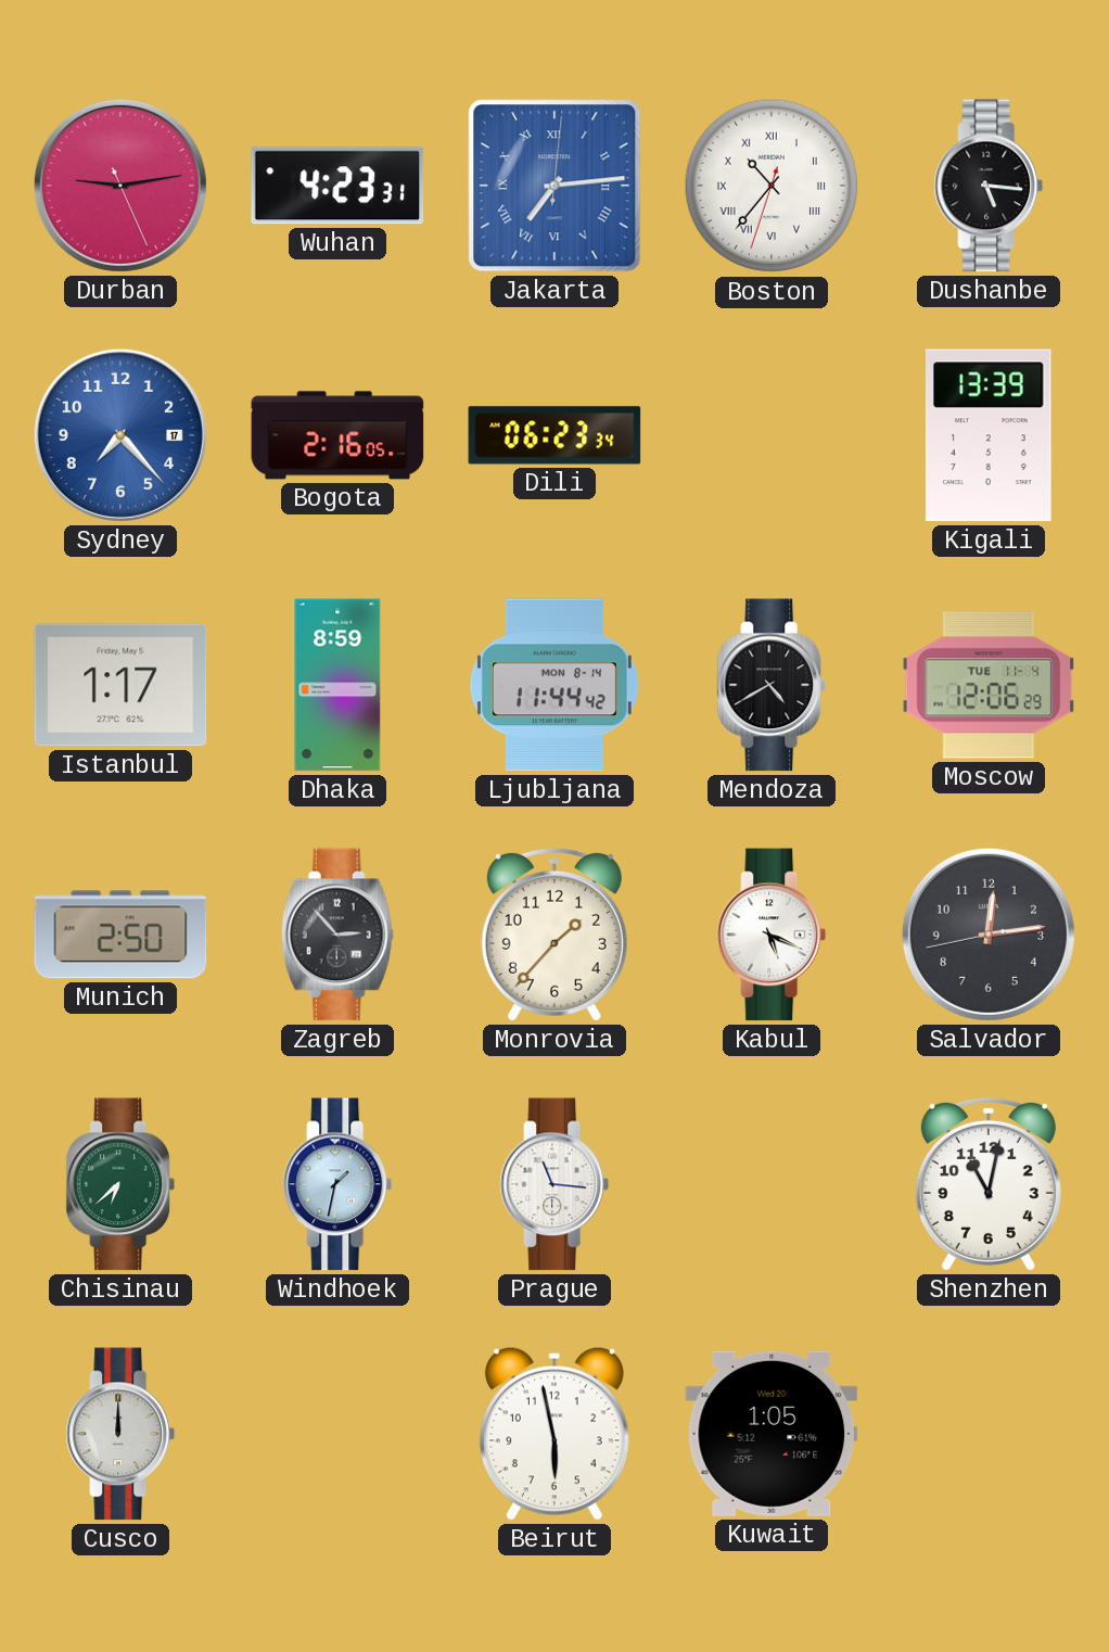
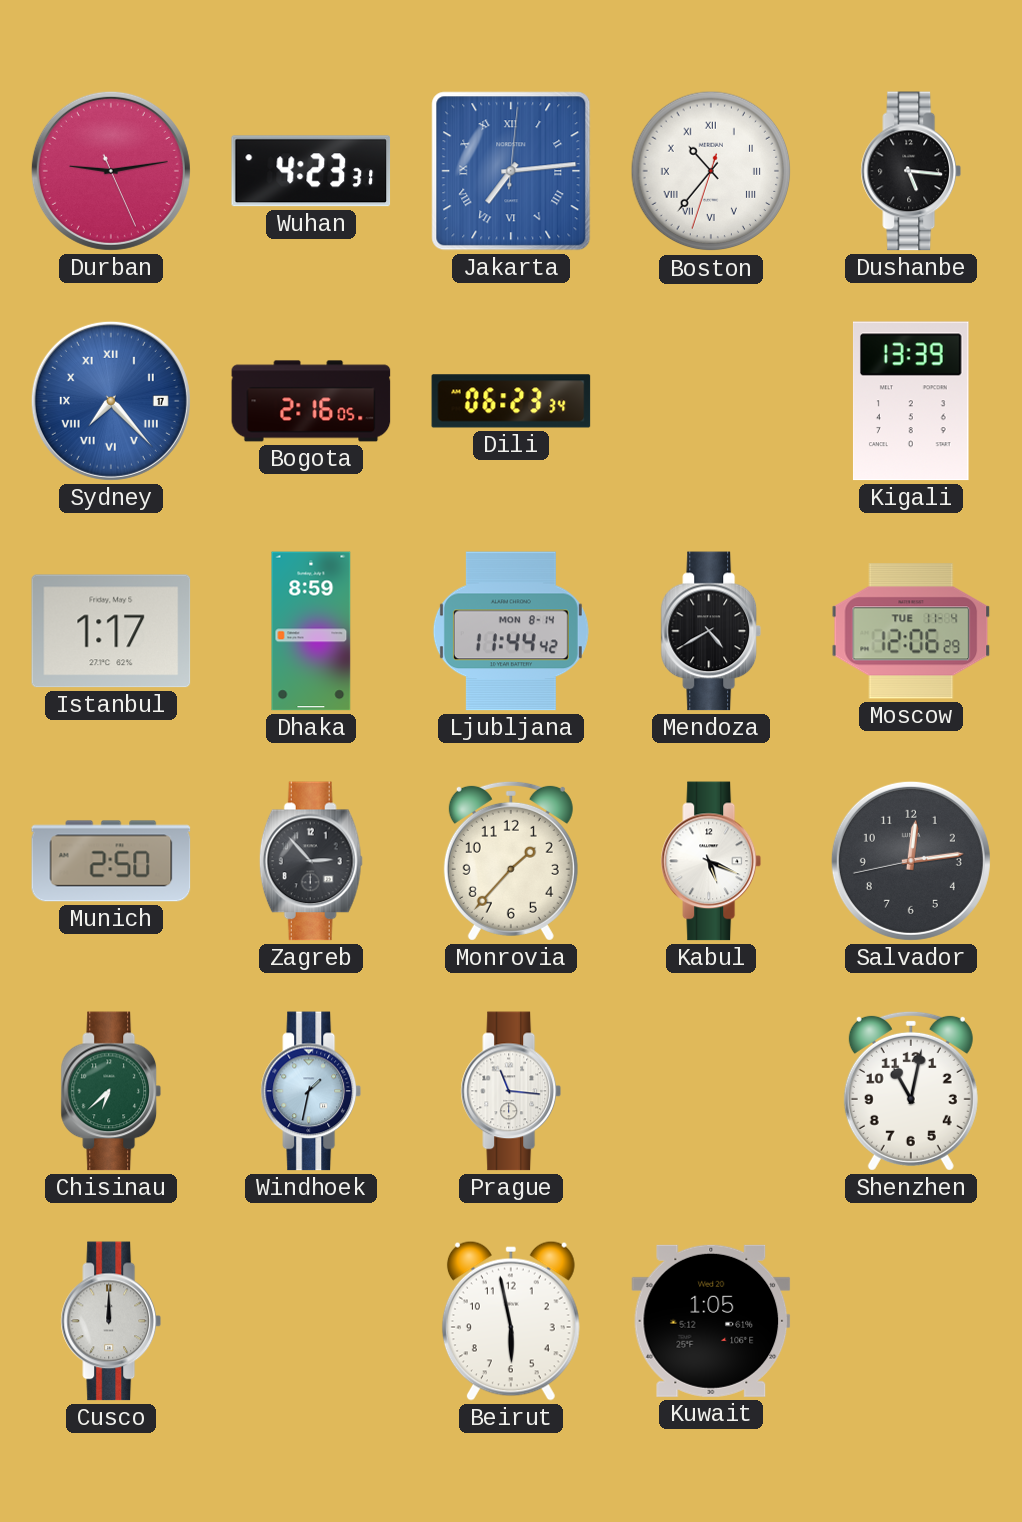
Sydney numerals: Arabic -> Roman (111, 401)
